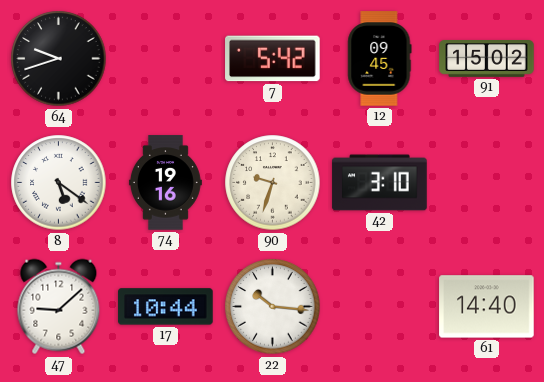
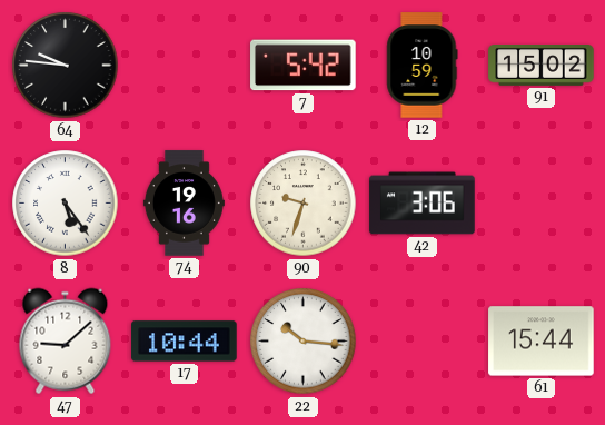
64: 9:42 -> 9:46 (66, 66)
12: 09:45 -> 10:59 (423, 66)
8: 5:21 -> 5:24 (66, 204)
42: 3:10 -> 3:06 (423, 204)
61: 14:40 -> 15:44 (542, 342)
